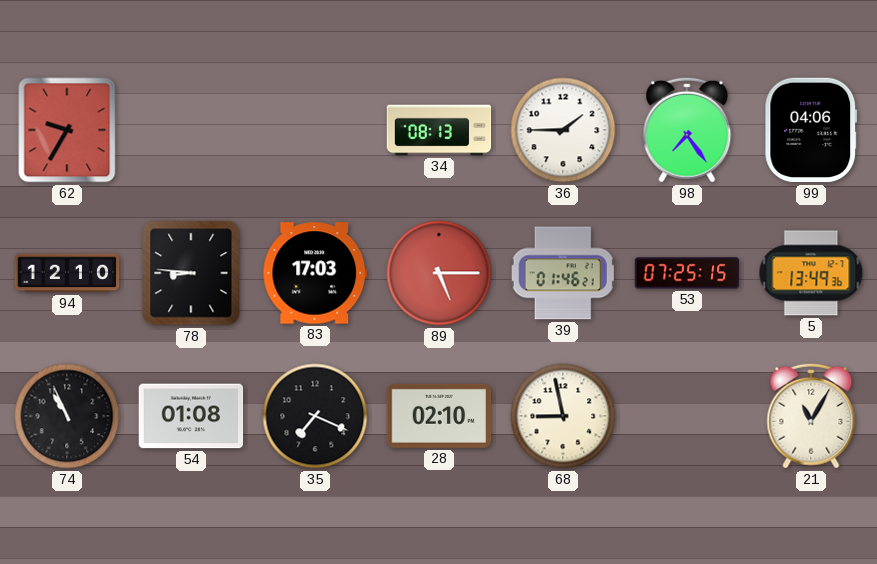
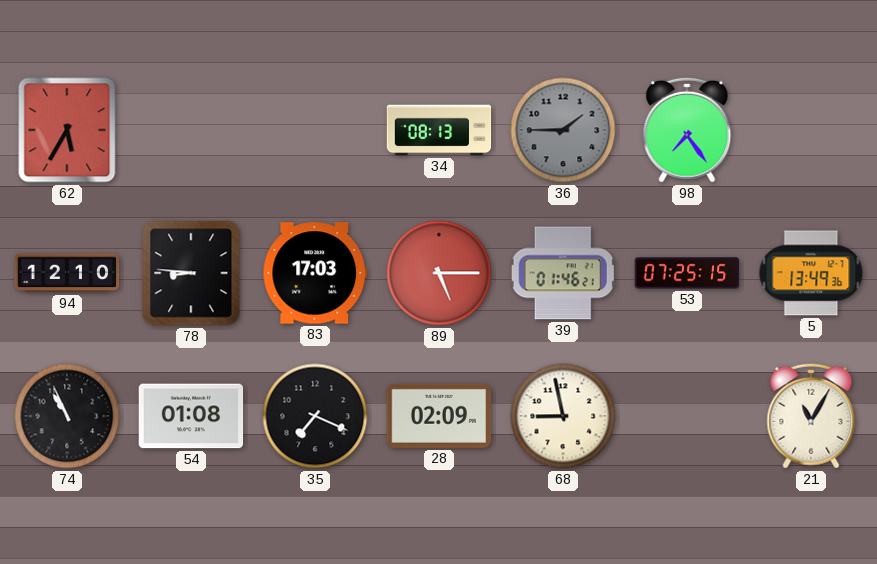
62: 9:35 -> 5:35 (67, 130)
36 dial: white -> grey (563, 130)
99: 04:06 -> none (811, 130)
28: 02:10 -> 02:09 (439, 416)
